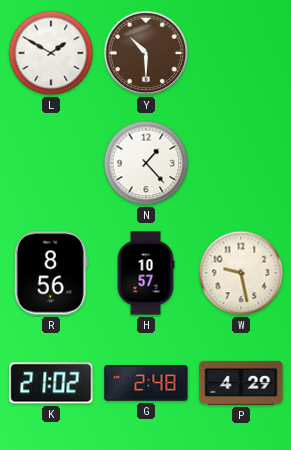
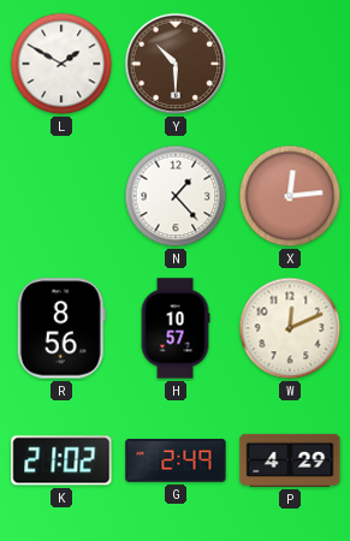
X: none -> 12:14 (290, 196)
W: 9:28 -> 12:11 (290, 328)
G: 2:48 -> 2:49 (176, 460)
